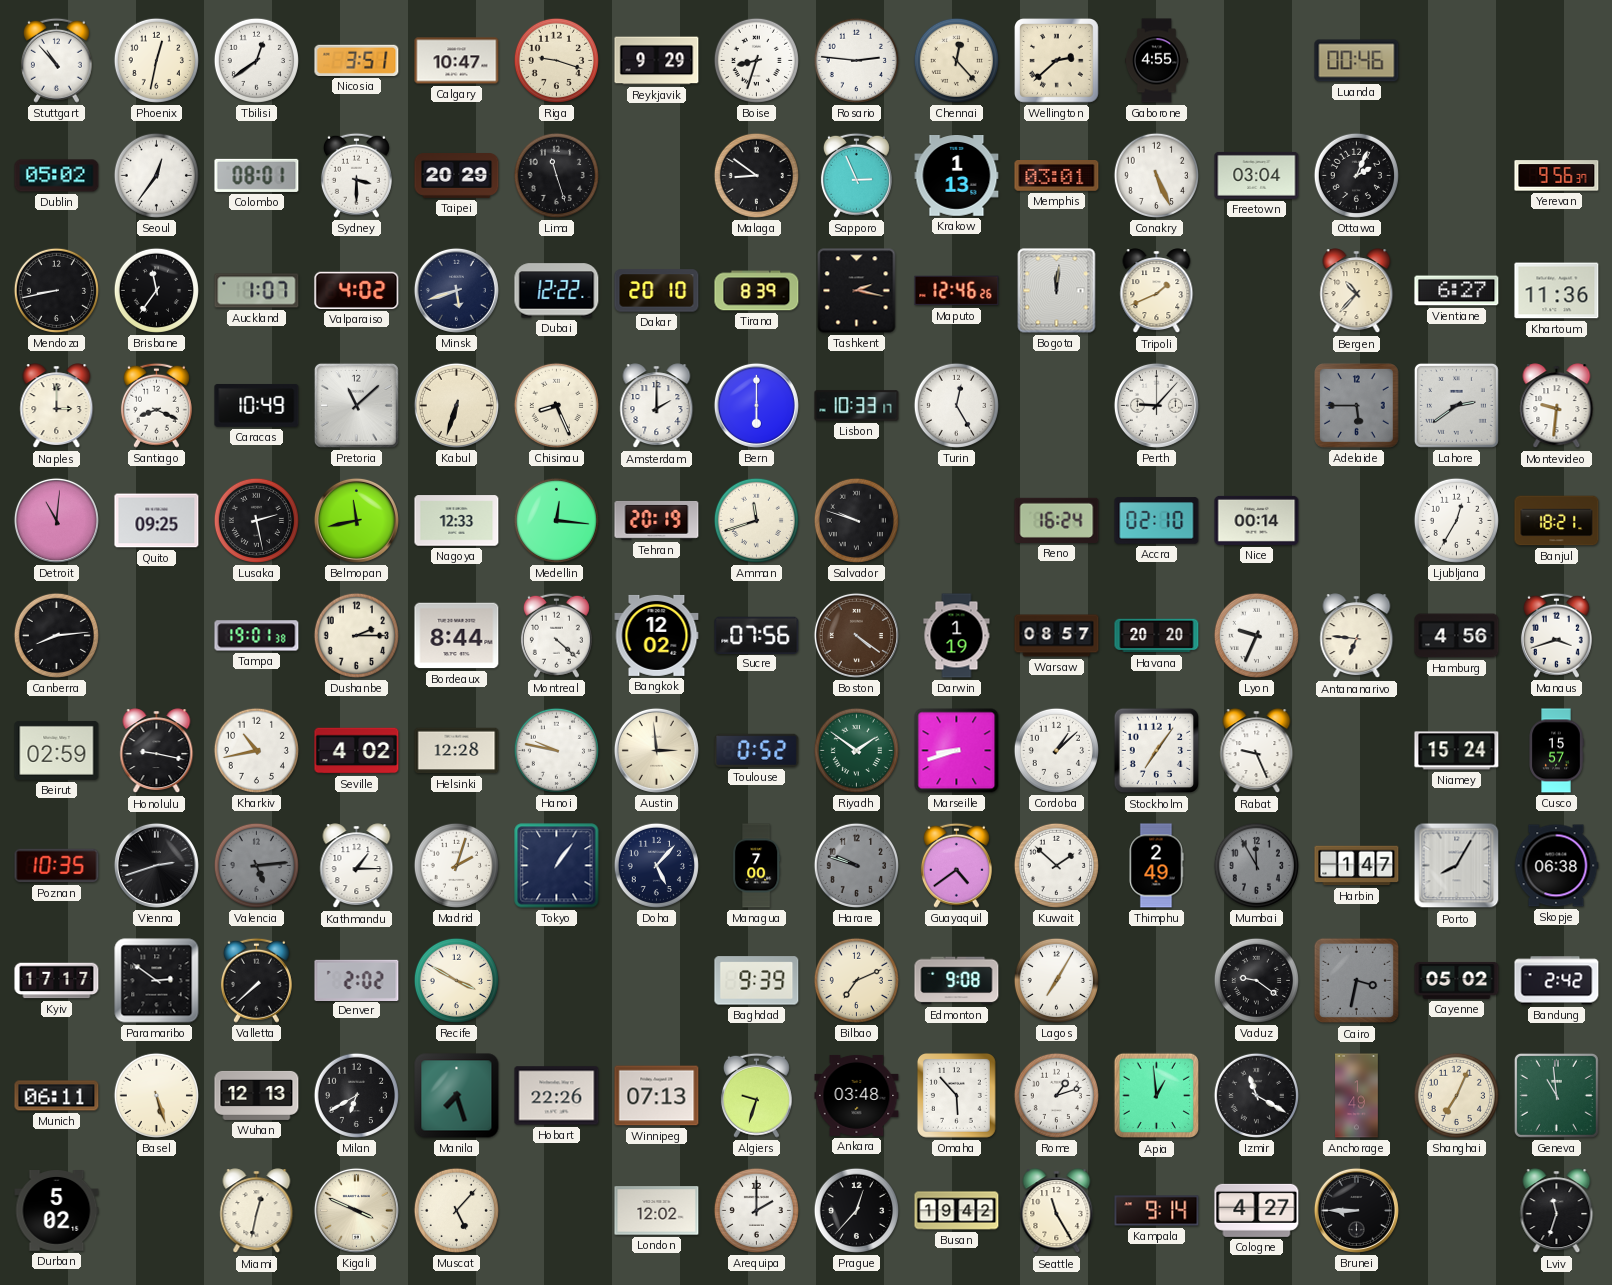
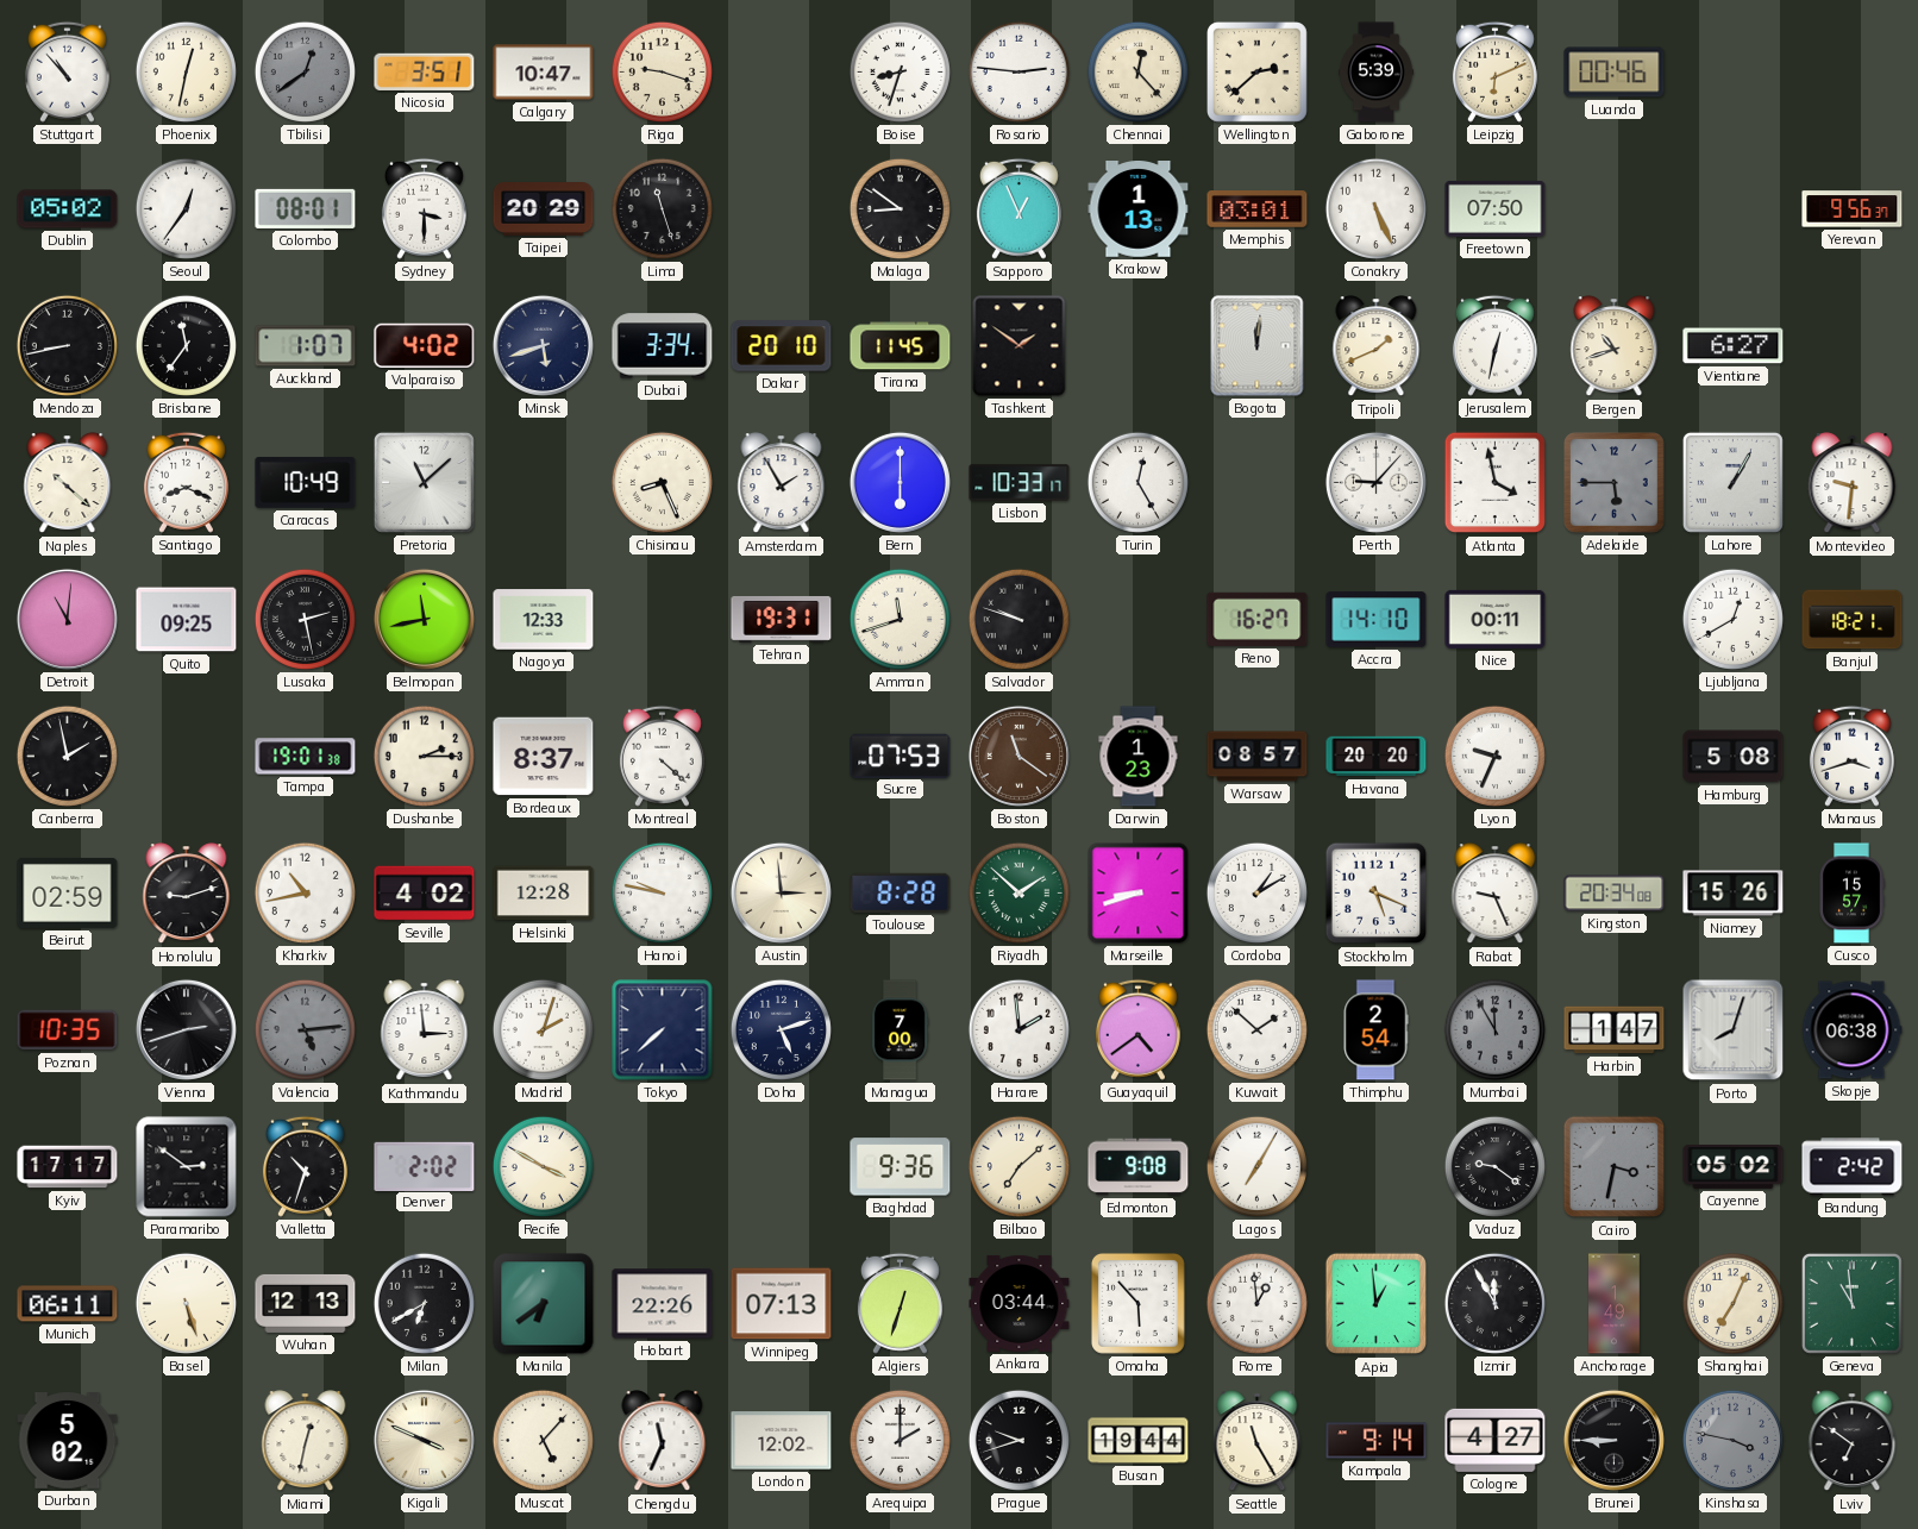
Tbilisi dial: white -> grey (305, 71)
Reykjavik: 9:29 -> none (657, 61)
Gaborone: 4:55 -> 5:39 (1375, 73)
Leipzig: none -> 6:11 (1494, 71)
Sapporo: 2:56 -> 12:56 (1018, 208)
Freetown: 03:04 -> 07:50 (1496, 208)
Ottawa: 2:04 -> none (1356, 175)
Dubai: 12:22 -> 3:34 (663, 346)
Tirana: 8:39 -> 11:45 (901, 346)
Tashkent: 2:17 -> 1:51 (1020, 346)
Maputo: 12:46 -> none (957, 291)
Jerusalem: none -> 12:32 (1494, 345)
Bergen: 10:37 -> 10:42 (1615, 346)
Khartoum: 11:36 -> none (1557, 291)
Naples: 3:00 -> 10:22 (68, 483)
Kabul: 6:33 -> none (456, 405)
Amsterdam: 2:00 -> 1:55 (782, 483)
Atlanta: none -> 3:58 (1496, 483)
Lahore: 2:39 -> 1:05 (1732, 482)
Medellin: 12:16 -> none (556, 520)
Tehran: 20:19 -> 19:31 (782, 619)
Reno: 16:24 -> 16:27 (1258, 619)
Accra: 02:10 -> 14:10 (1377, 620)
Nice: 00:14 -> 00:11 (1496, 619)
Ljubljana: 12:35 -> 12:40 (1732, 619)
Canberra: 8:14 -> 1:58 (67, 756)
Bordeaux: 8:44 -> 8:37 (544, 757)
Bangkok: 12:02 -> none (657, 635)
Sucre: 07:56 -> 07:53 (901, 756)
Boston: 4:21 -> 11:21 (1018, 756)
Darwin: 1:19 -> 1:23 (1139, 757)
Antananarivo: 6:46 -> none (1357, 636)
Hamburg: 4:56 -> 5:08 (1734, 757)
Honolulu: 9:17 -> 9:12 (187, 894)
Toulouse: 0:52 -> 8:28 (901, 892)
Riyadh: 1:51 -> 1:52 (1018, 892)
Cordoba: 1:08 -> 1:10 (1256, 892)
Stockholm: 7:06 -> 5:19 (1377, 894)
Kingston: none -> 20:34 (1615, 894)
Niamey: 15:24 -> 15:26 (1734, 894)
Kathmandu: 1:15 -> 2:59 (425, 1030)
Tokyo: 1:06 -> 7:38 (663, 1030)
Doha: 5:07 -> 5:12 (781, 1029)
Harare: 9:48 -> 1:59 (1018, 1029)
Harare dial: grey -> white (1018, 1029)
Thimphu: 2:49 -> 2:54 (1375, 1030)
Porto: 8:05 -> 8:03 (1734, 1030)
Valletta: 7:38 -> 10:33 (305, 1166)
Baghdad: 9:39 -> 9:36 (901, 1167)
Bilbao: 7:11 -> 7:08 (1018, 1166)
Manila: 7:27 -> 6:39 (544, 1304)
Algiers: 9:33 -> 12:33 (900, 1303)
Ankara: 03:48 -> 03:44 (1020, 1303)
Rome: 1:12 -> 12:59 (1256, 1303)
Izmir: 11:20 -> 11:55 (1494, 1303)
Chengdu: none -> 11:34 (663, 1441)
Prague: 12:37 -> 9:42 (1018, 1440)
Busan: 19:42 -> 19:44 (1139, 1441)
Kinshasa: none -> 3:47 (1732, 1440)
Lviv: 11:33 -> 6:51 (1853, 1441)
